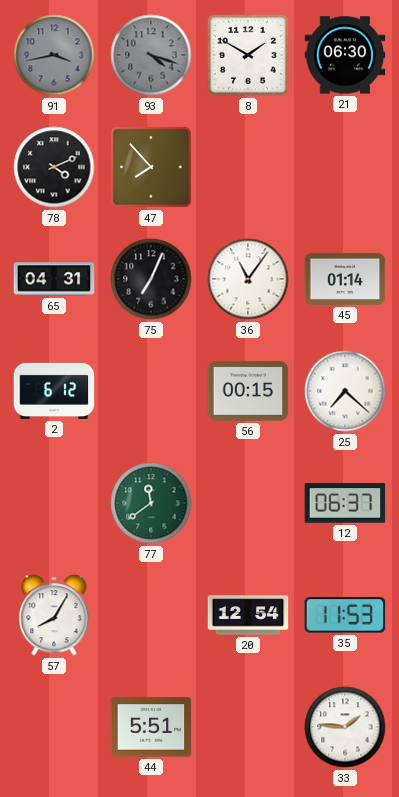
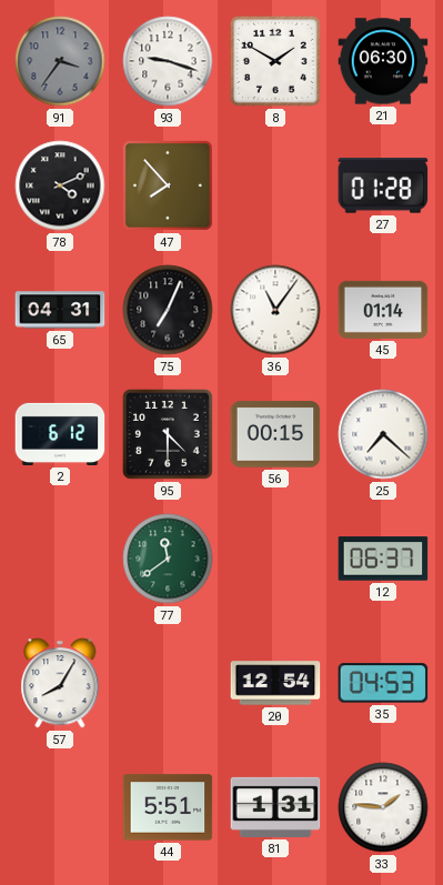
91: 3:43 -> 3:36 (60, 61)
93: 4:18 -> 9:18 (168, 61)
93 dial: grey -> white (168, 61)
27: none -> 01:28 (383, 185)
95: none -> 4:30 (168, 434)
35: 11:53 -> 04:53 (383, 683)
81: none -> 1:31 (275, 807)
